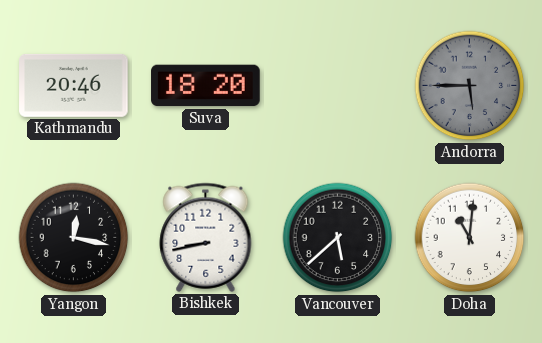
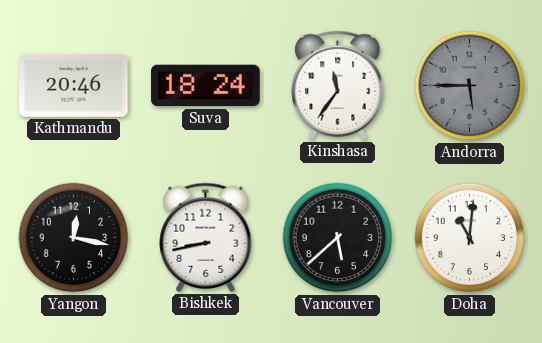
Suva: 18:20 -> 18:24 (206, 86)
Kinshasa: none -> 11:36 (338, 85)
